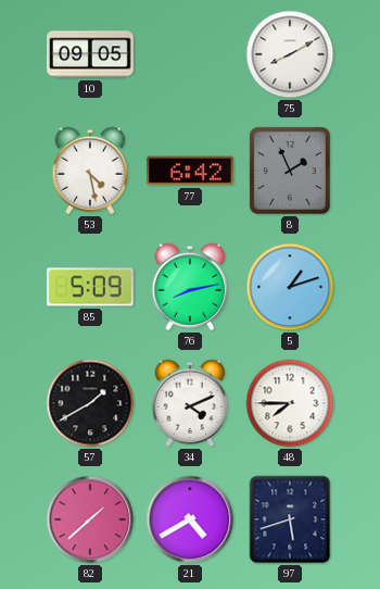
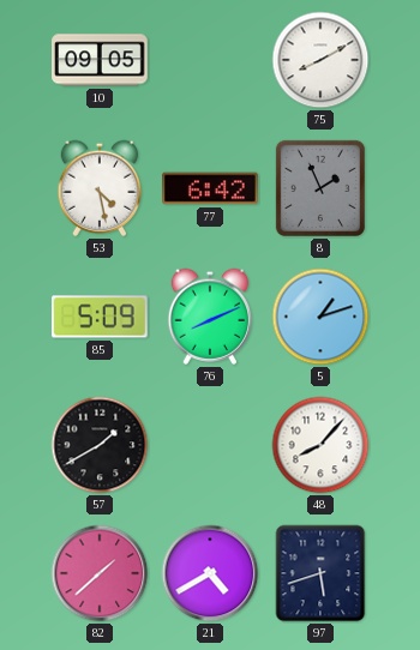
76: 8:13 -> 8:11 (210, 317)
34: 4:11 -> none (190, 403)
48: 7:45 -> 8:07 (320, 445)
